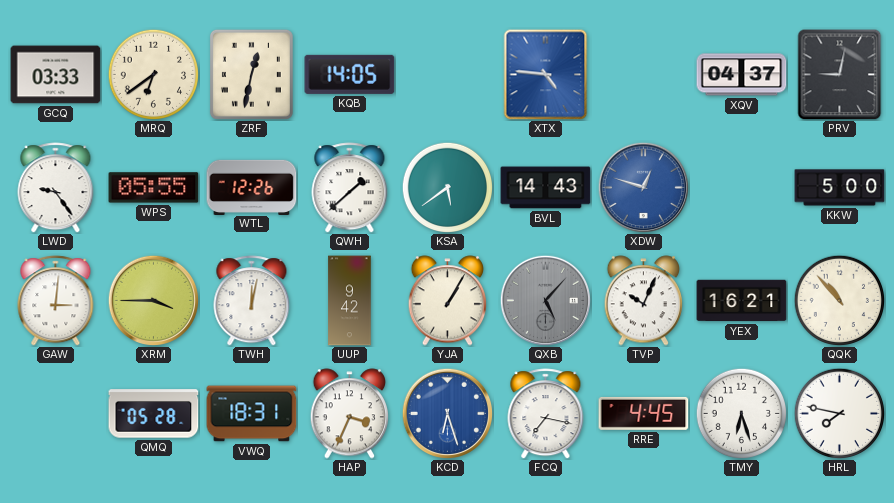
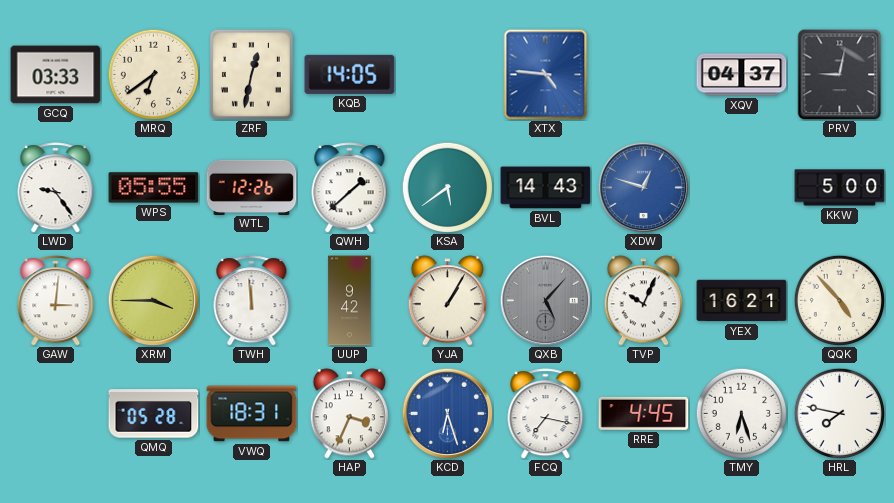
TWH: 12:02 -> 11:59 (252, 301)
QQK: 10:53 -> 4:53 (839, 300)
